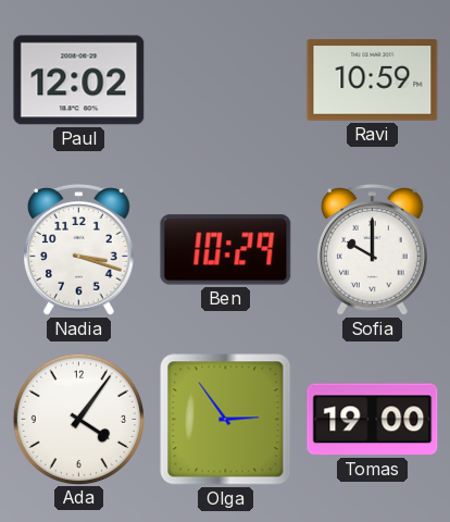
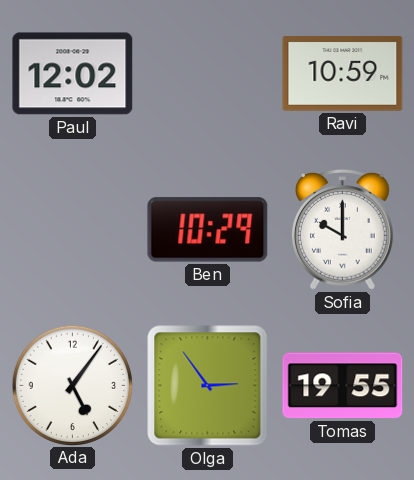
Nadia: 3:18 -> none (79, 250)
Ada: 4:06 -> 5:06 (72, 385)
Tomas: 19:00 -> 19:55 (343, 386)
